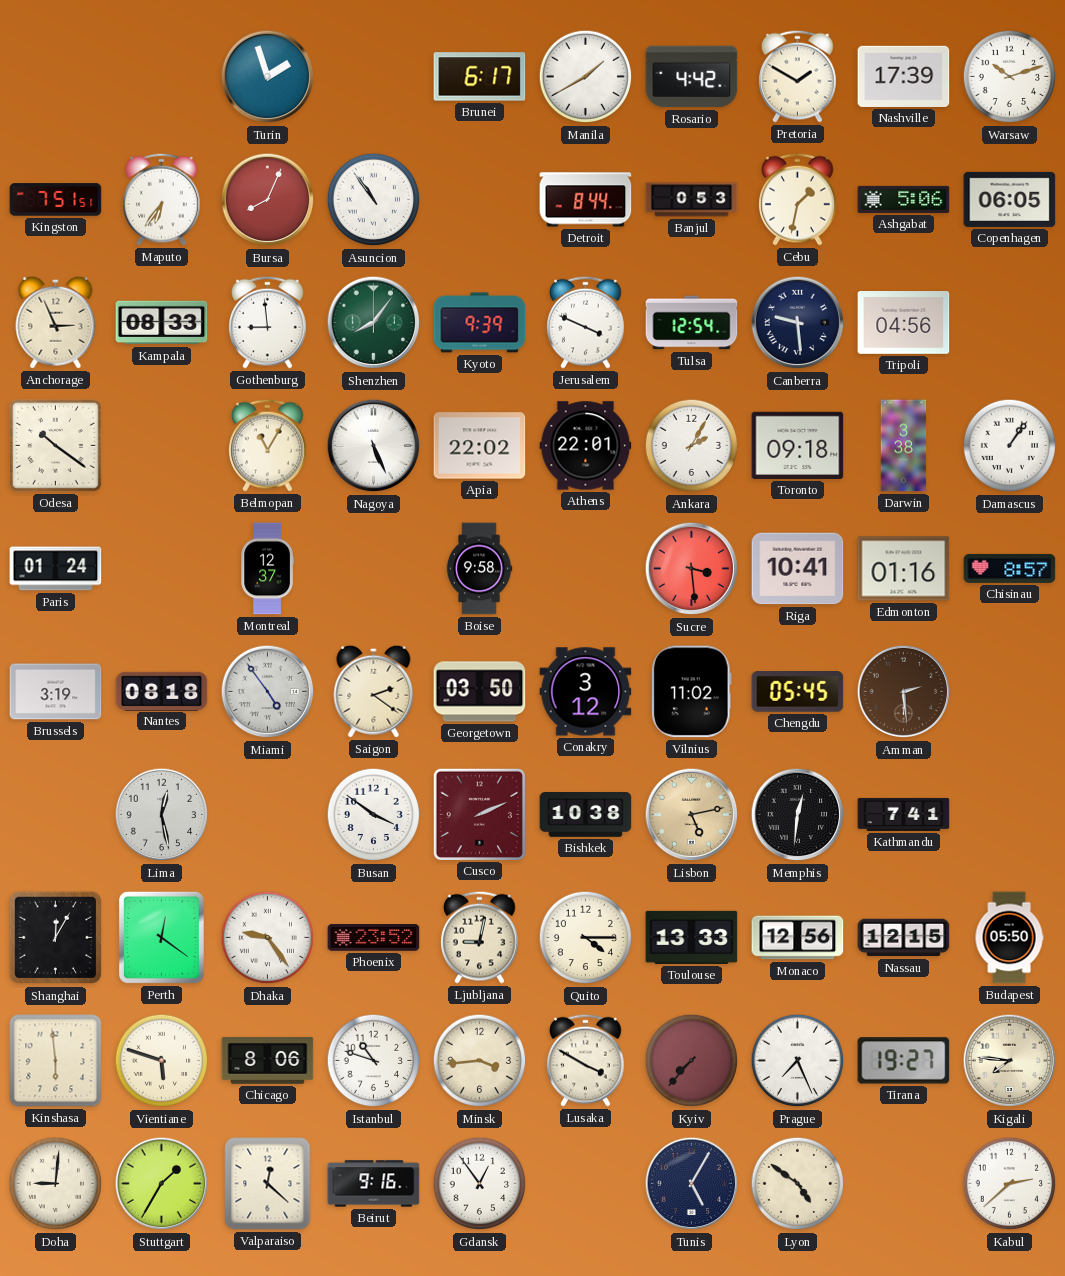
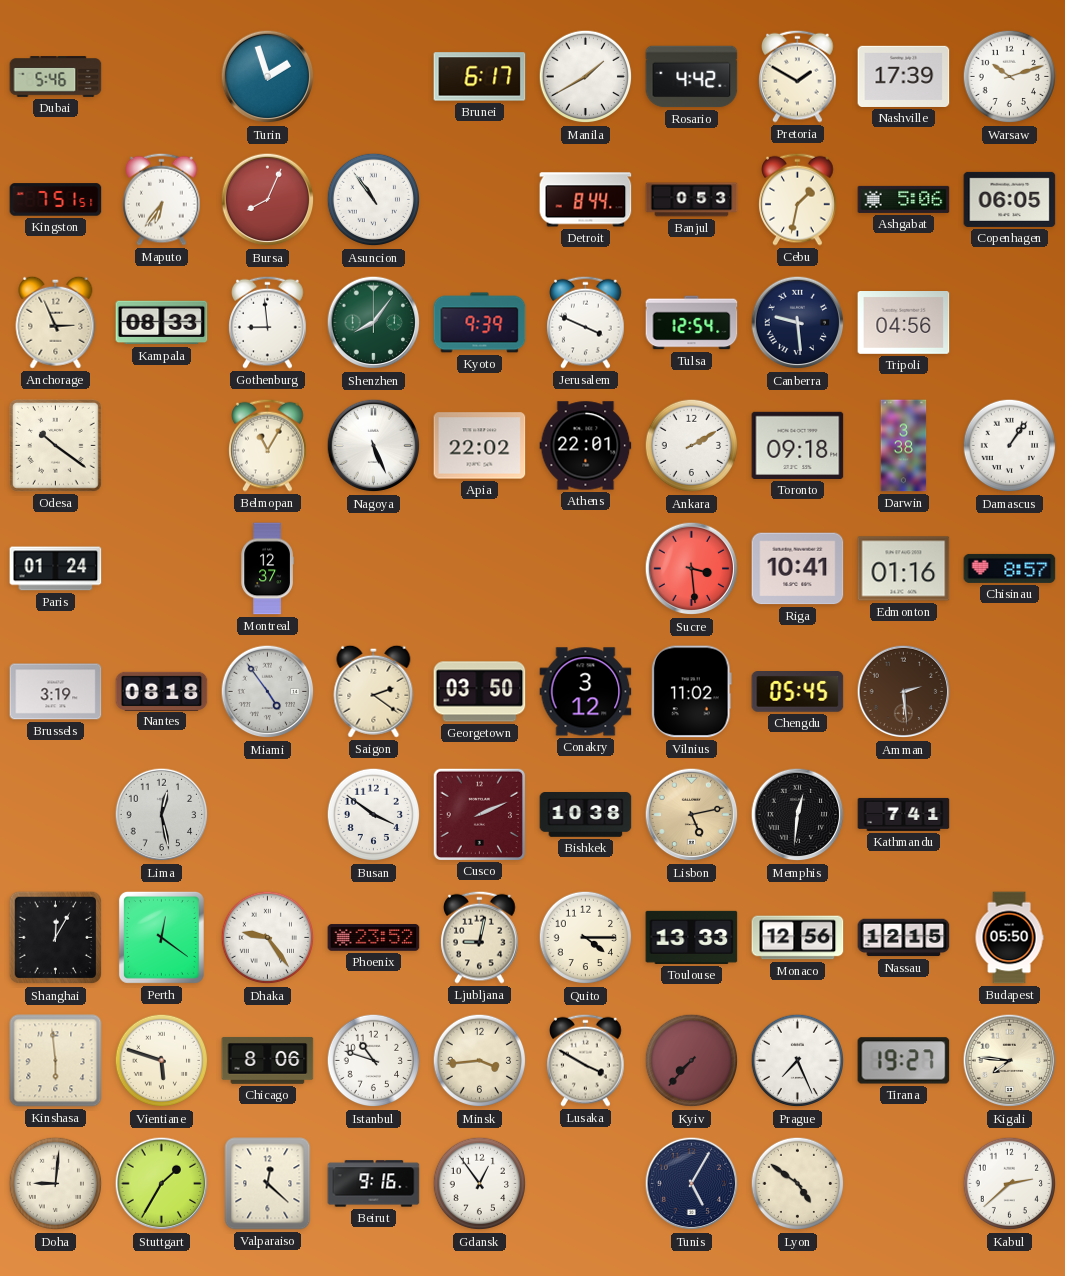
Dubai: none -> 5:46 (56, 77)
Ankara: 2:05 -> 2:10 (692, 446)
Boise: 9:58 -> none (479, 569)
